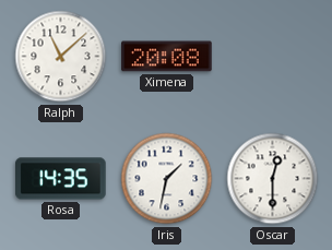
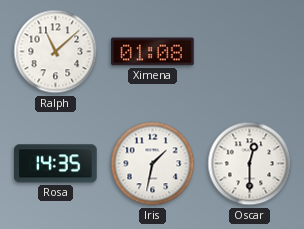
Ximena: 20:08 -> 01:08 (153, 52)
